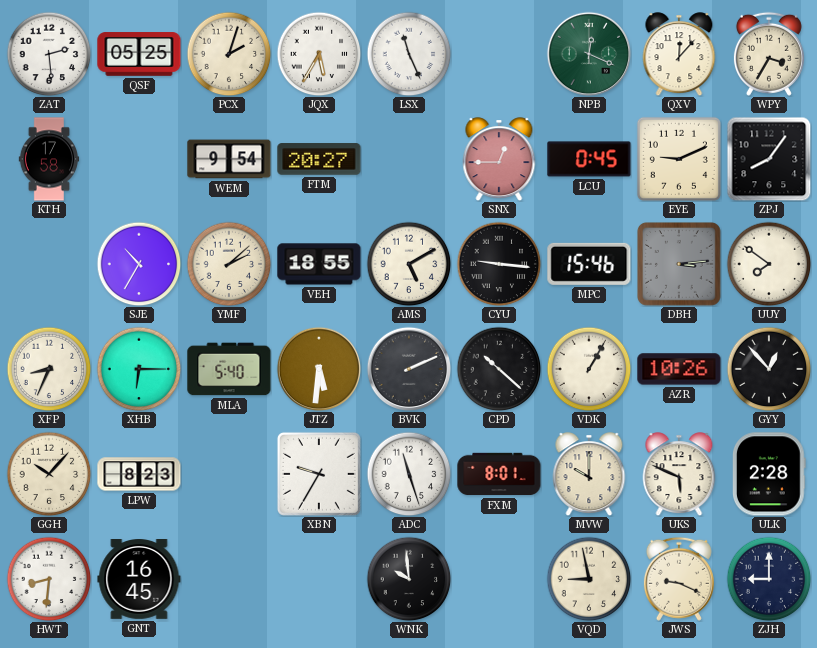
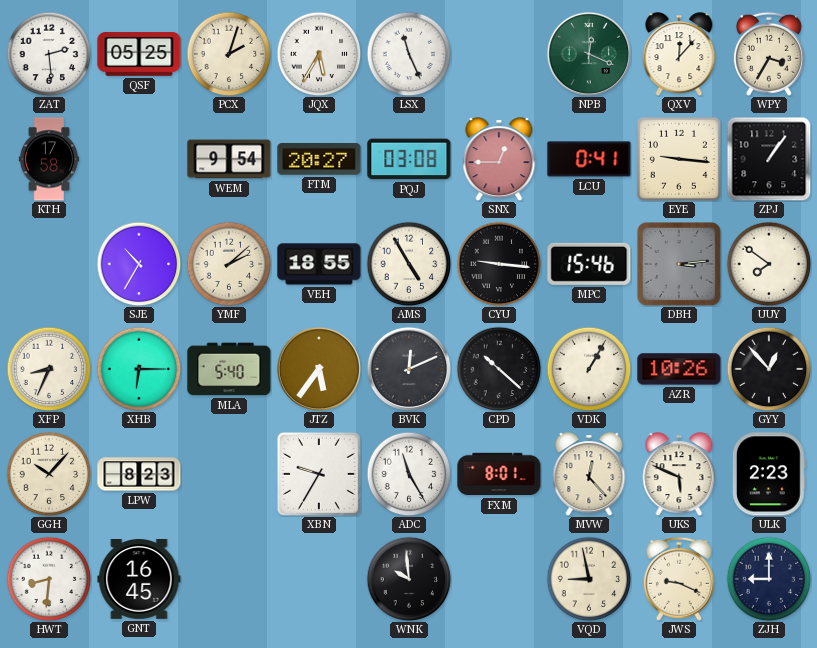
PQJ: none -> 03:08 (409, 159)
LCU: 0:45 -> 0:41 (589, 159)
EYE: 9:11 -> 9:16 (679, 159)
ZPJ: 8:06 -> 1:06 (769, 159)
AMS: 5:10 -> 4:55 (409, 264)
JTZ: 5:31 -> 5:36 (319, 369)
BVK: 2:11 -> 12:11 (409, 369)
ADC: 11:27 -> 11:25 (409, 474)
MVW: 10:00 -> 12:23 (589, 474)
ULK: 2:28 -> 2:23 (769, 474)
